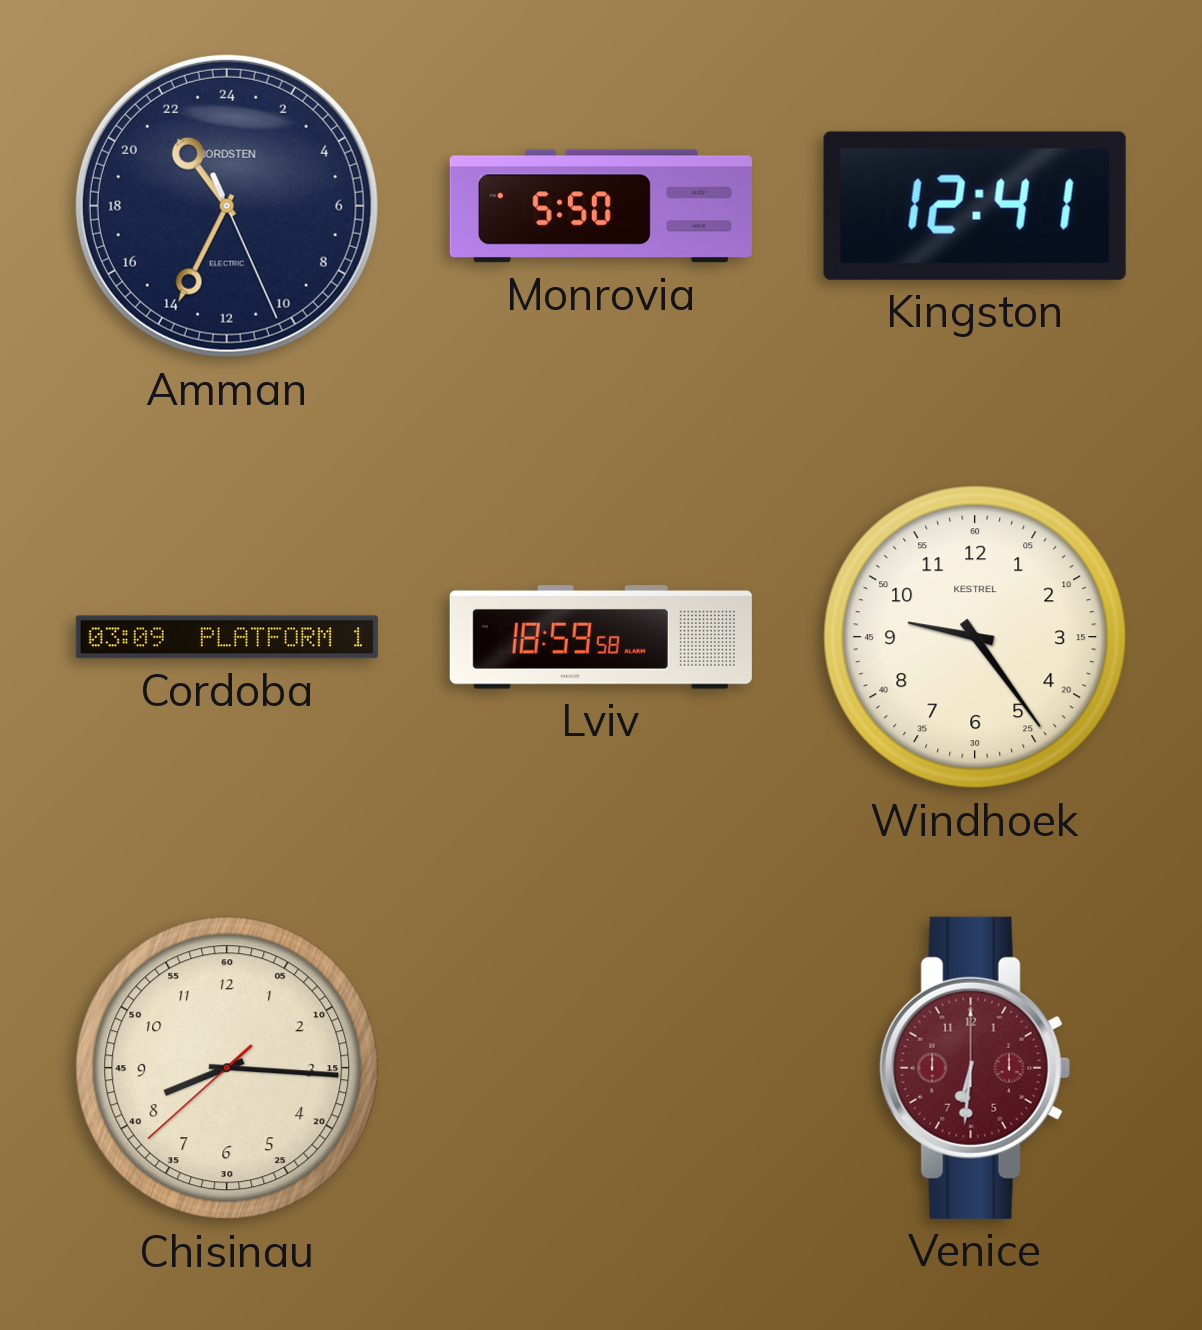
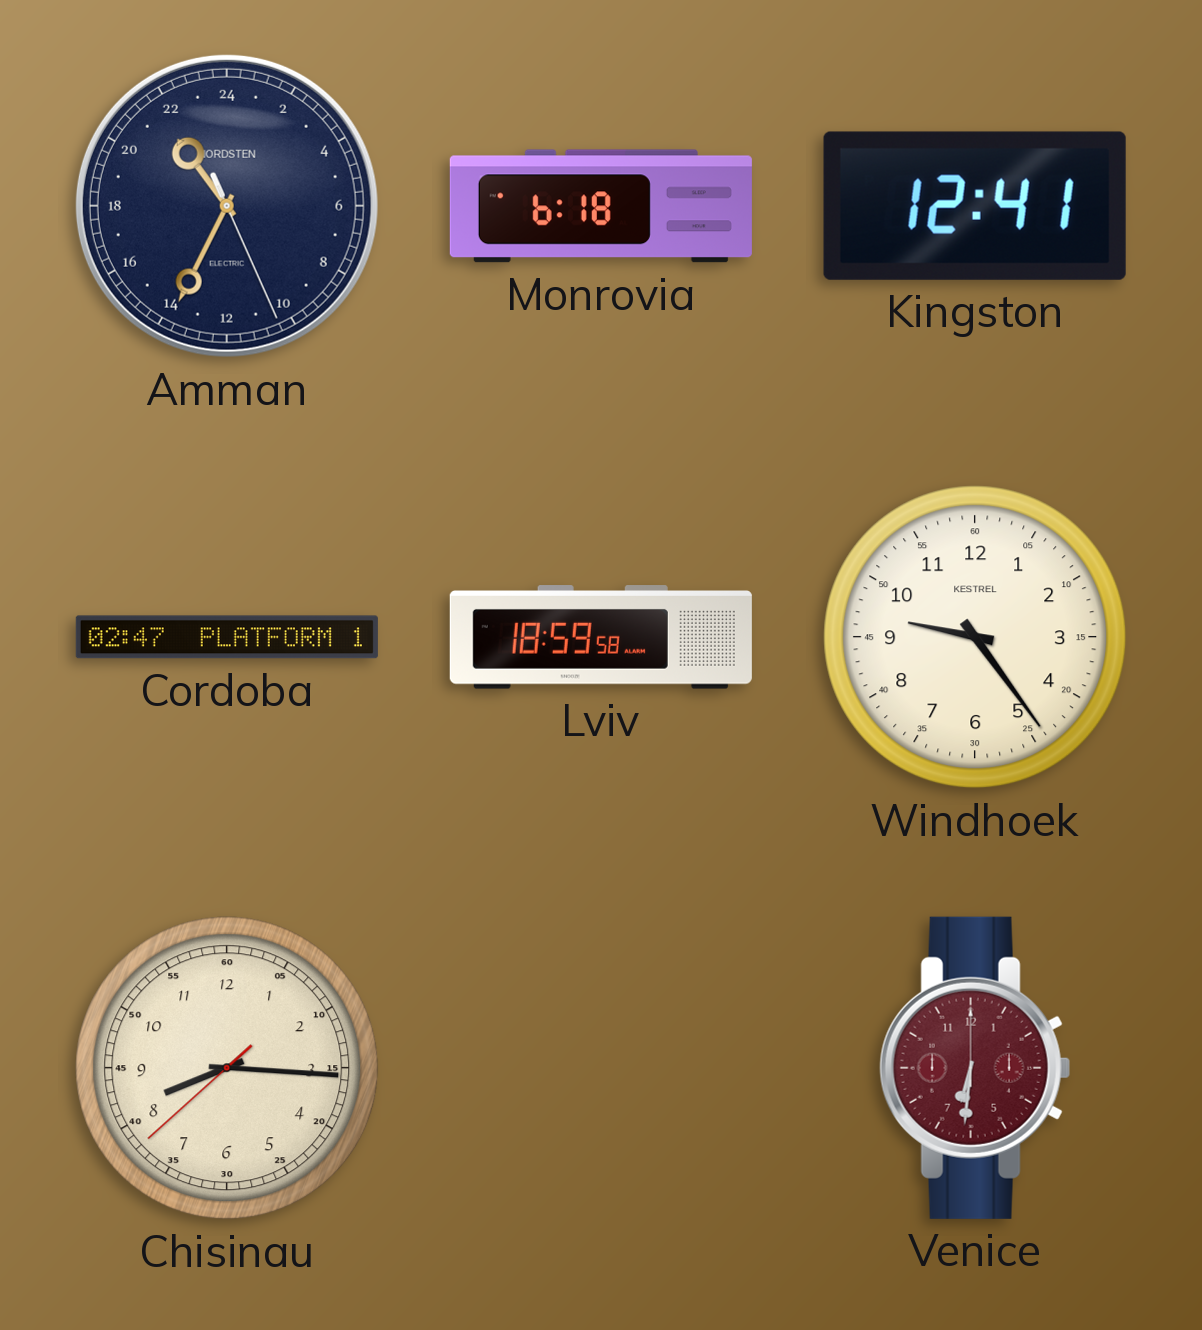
Monrovia: 5:50 -> 6:18 (601, 206)
Cordoba: 03:09 -> 02:47 (227, 637)
